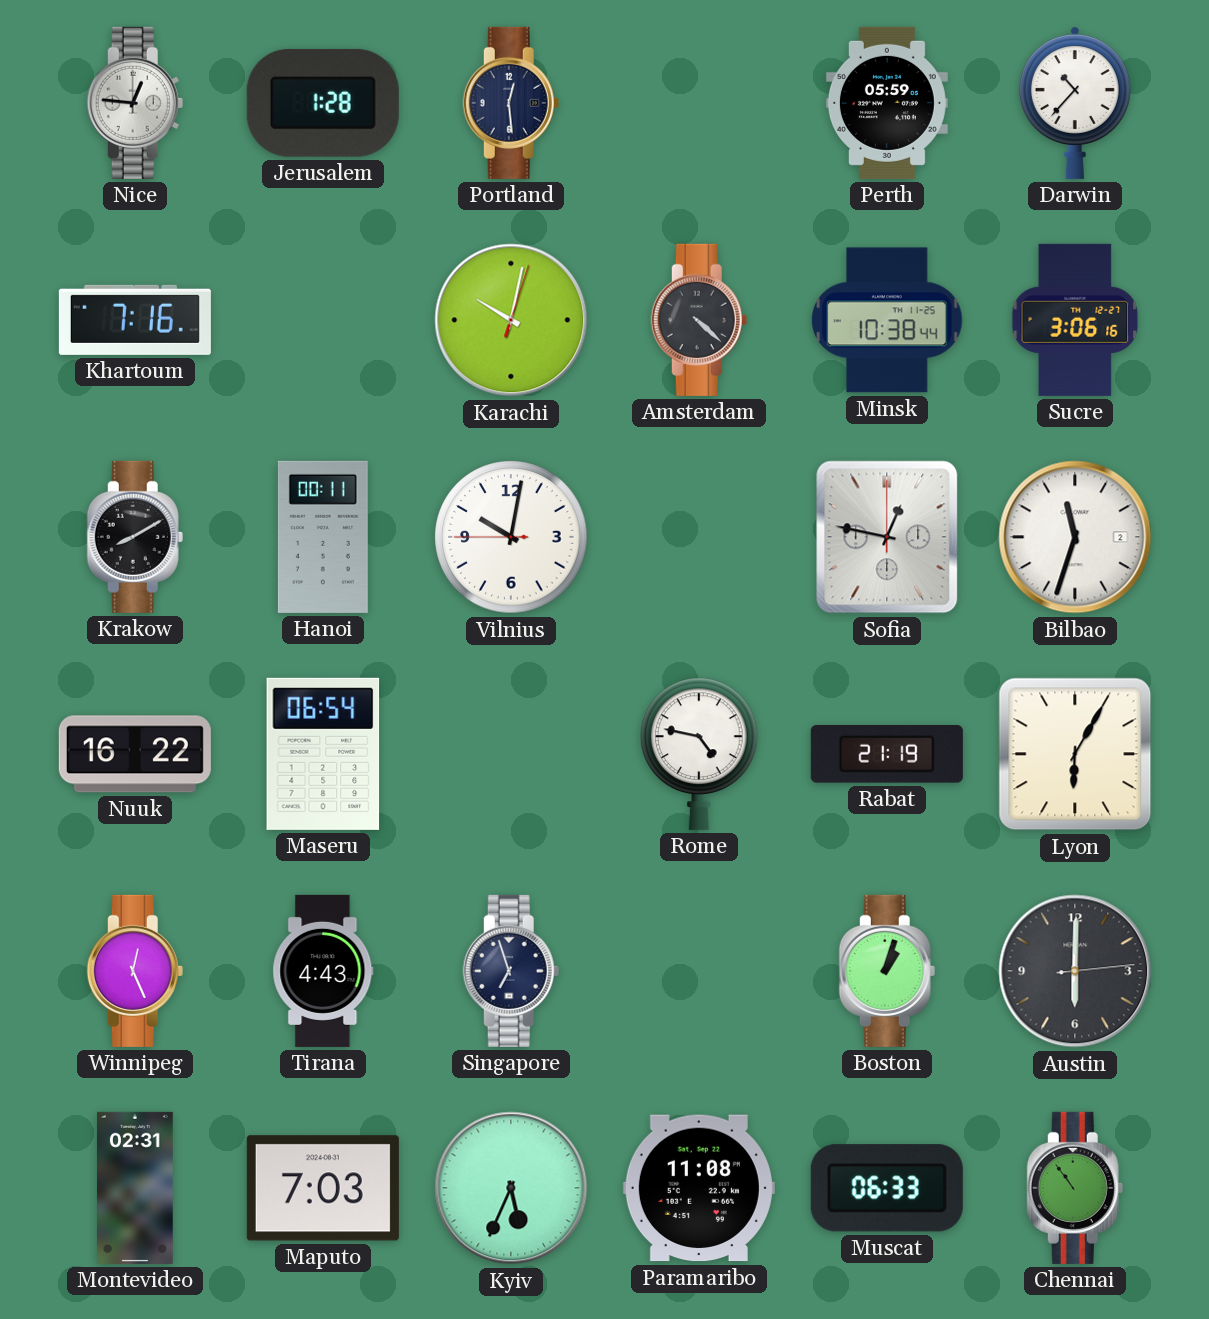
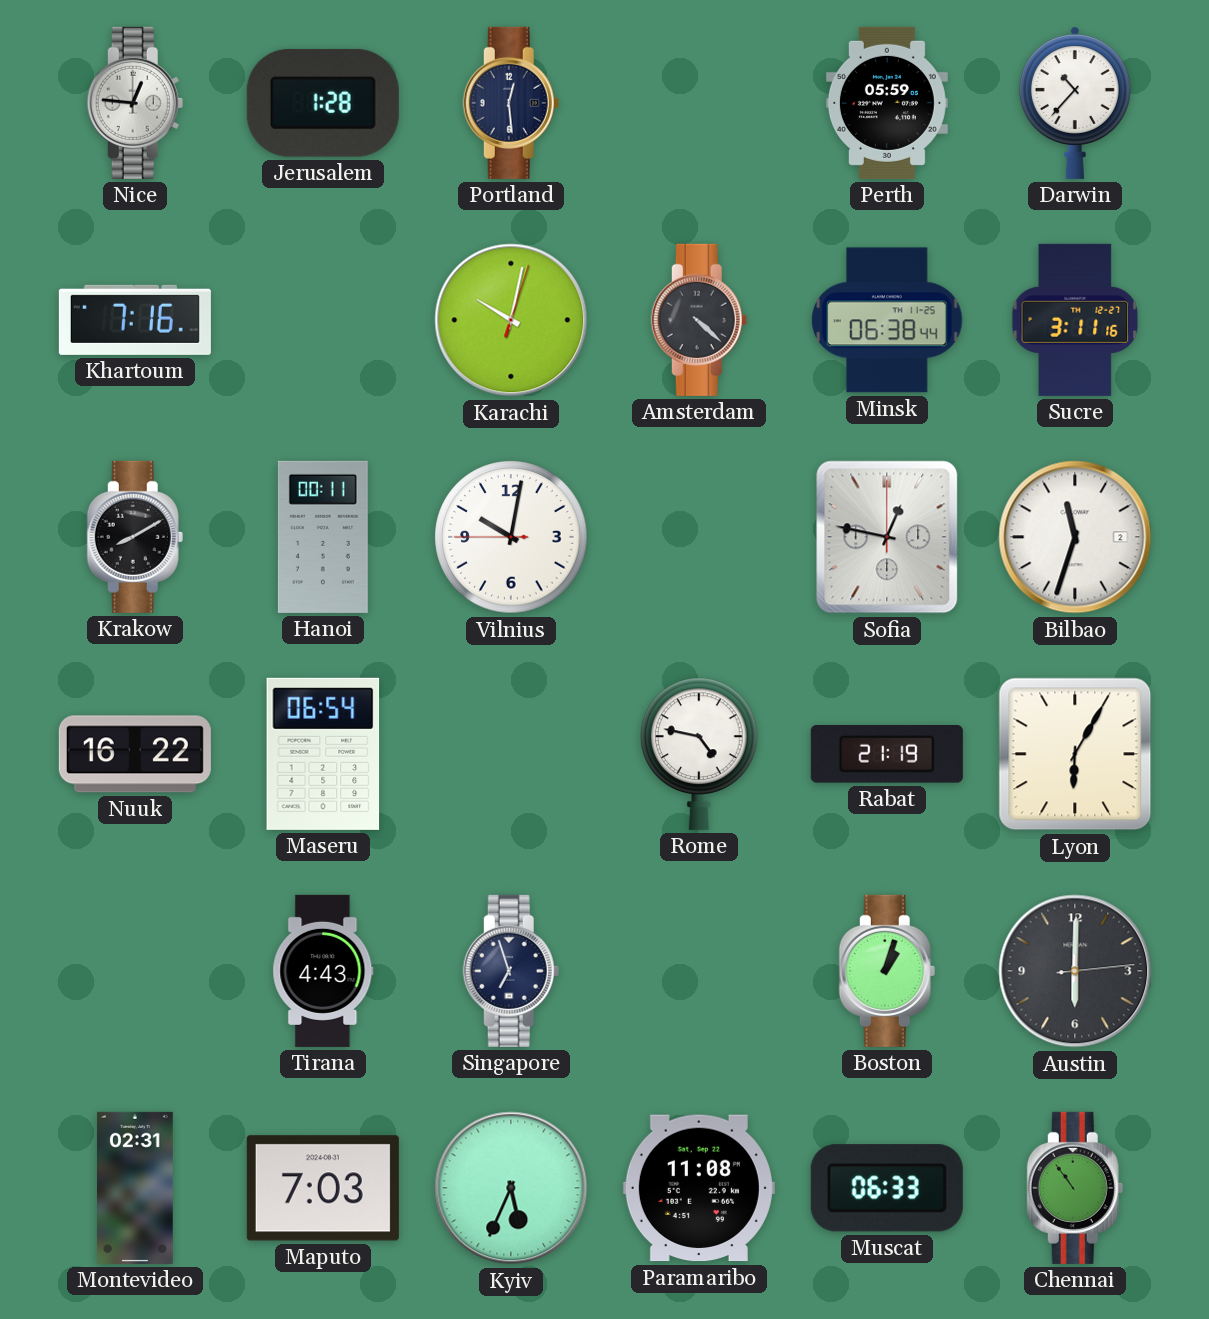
Minsk: 10:38 -> 06:38 (887, 320)
Sucre: 3:06 -> 3:11 (1075, 320)
Winnipeg: 12:26 -> none (135, 971)
